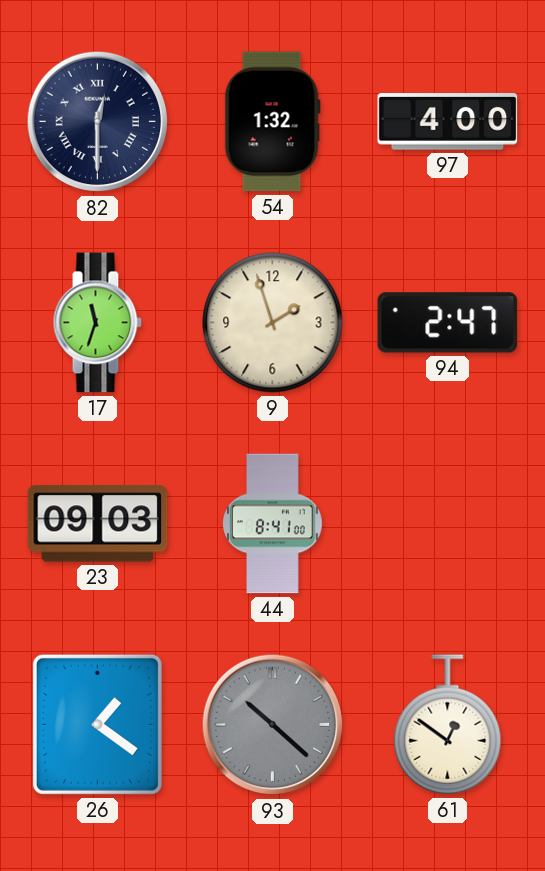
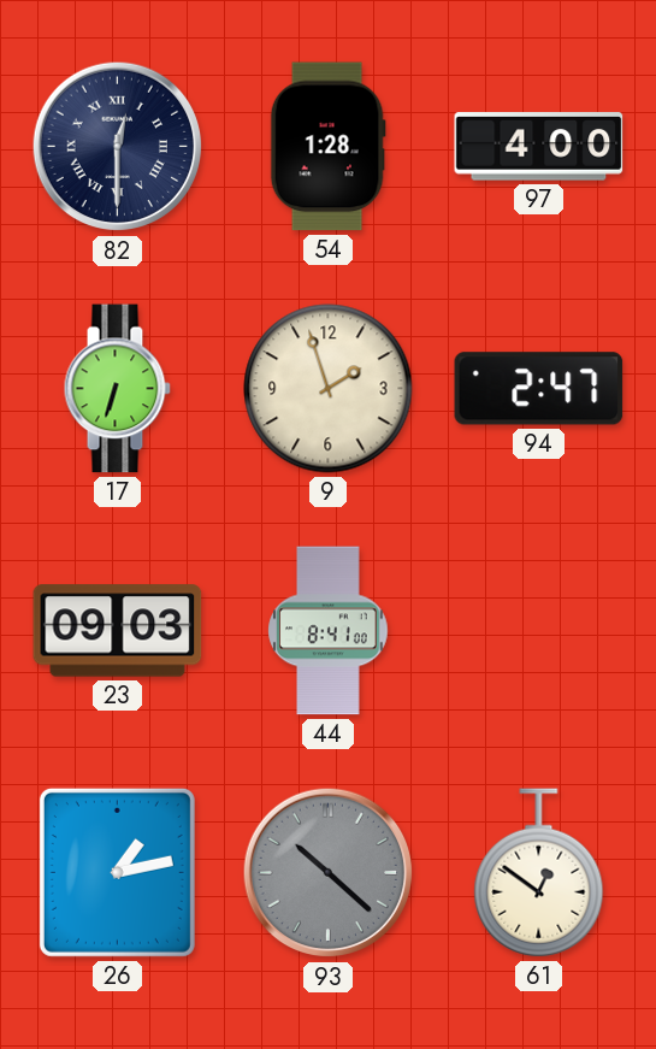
54: 1:32 -> 1:28 (327, 147)
17: 11:33 -> 6:33 (117, 389)
26: 1:21 -> 1:13 (117, 872)
